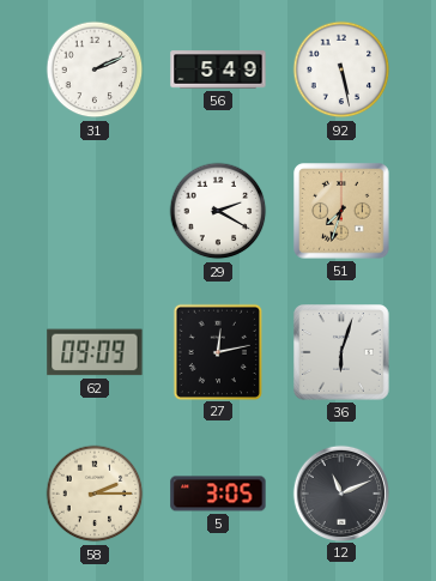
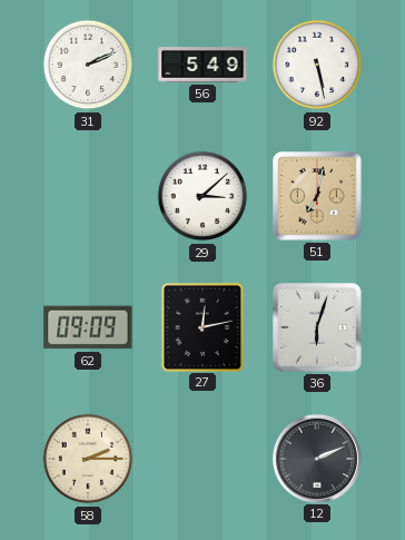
29: 2:20 -> 3:08 (202, 196)
51: 7:33 -> 7:02 (317, 196)
5: 3:05 -> none (218, 494)
12: 11:11 -> 2:11 (316, 458)
